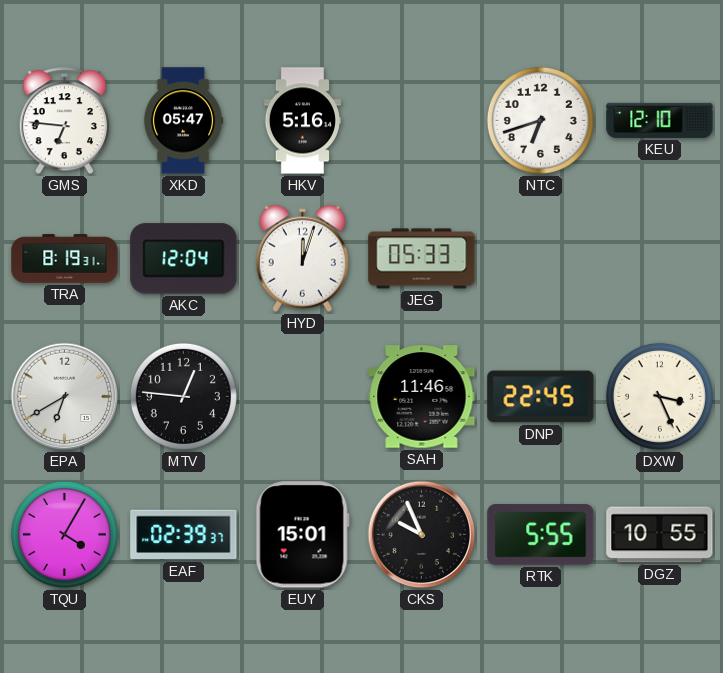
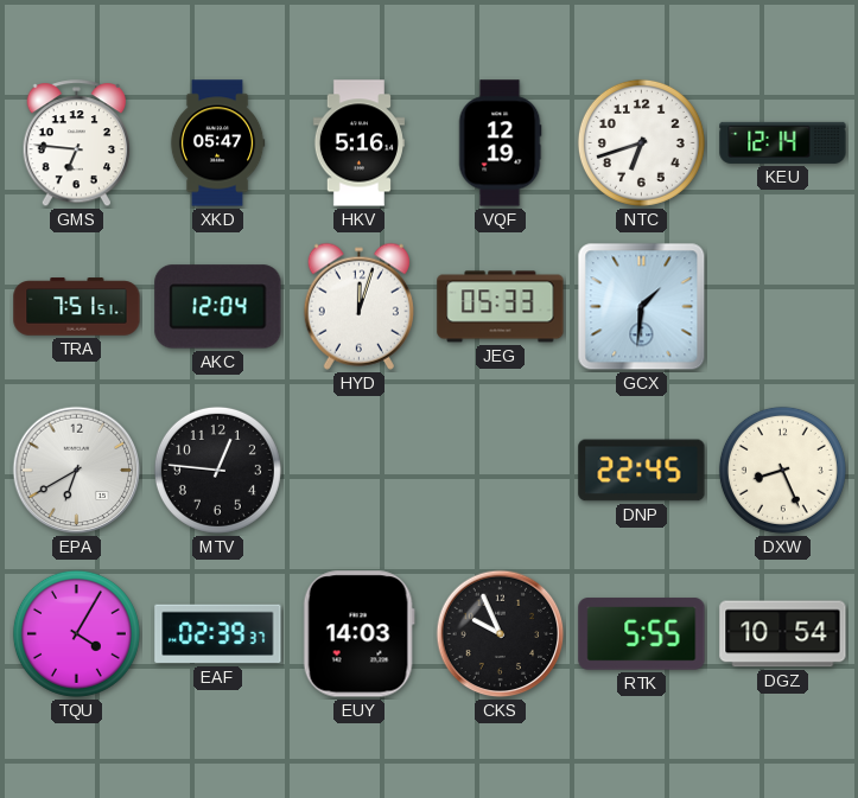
VQF: none -> 12:19 (500, 143)
KEU: 12:10 -> 12:14 (783, 142)
TRA: 8:19 -> 7:51 (77, 307)
GCX: none -> 1:31 (642, 307)
SAH: 11:46 -> none (422, 397)
DXW: 3:26 -> 8:26 (782, 470)
EUY: 15:01 -> 14:03 (358, 634)
DGZ: 10:55 -> 10:54 (783, 634)
